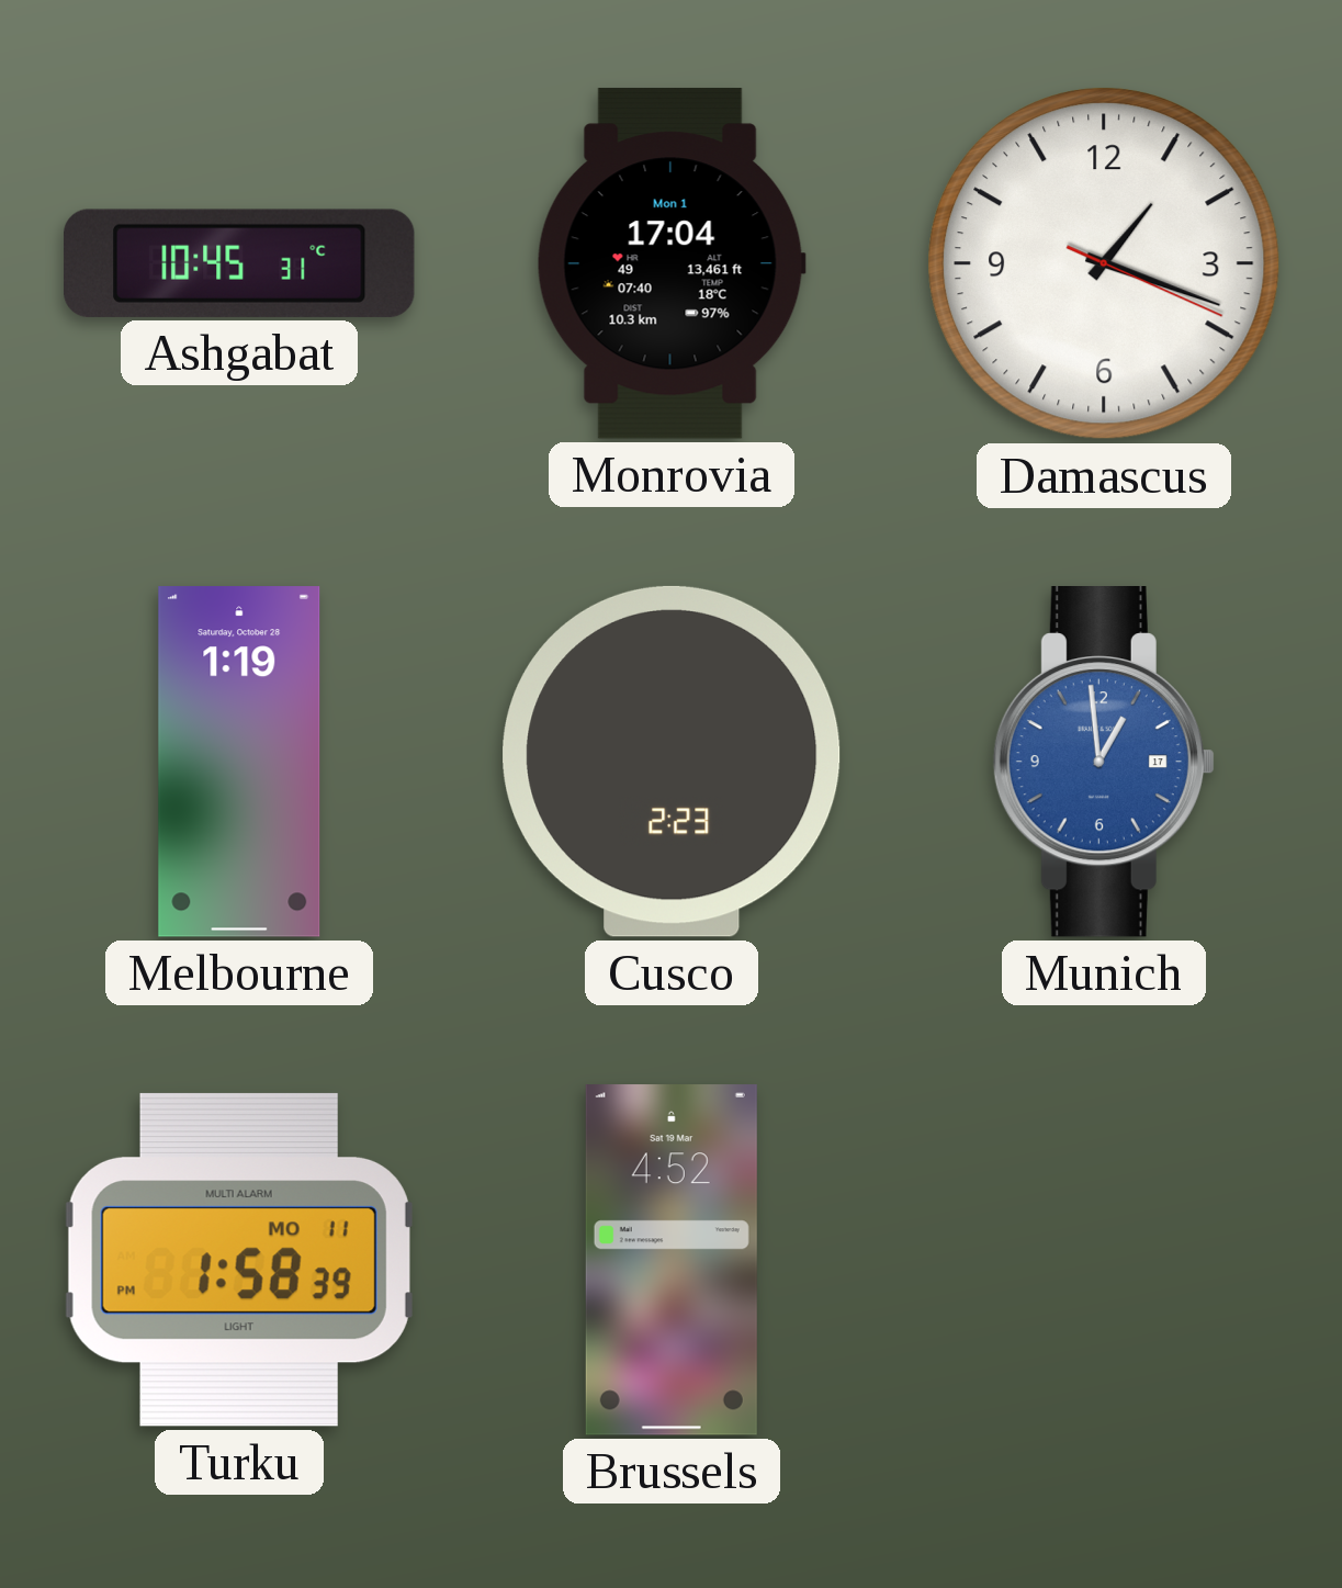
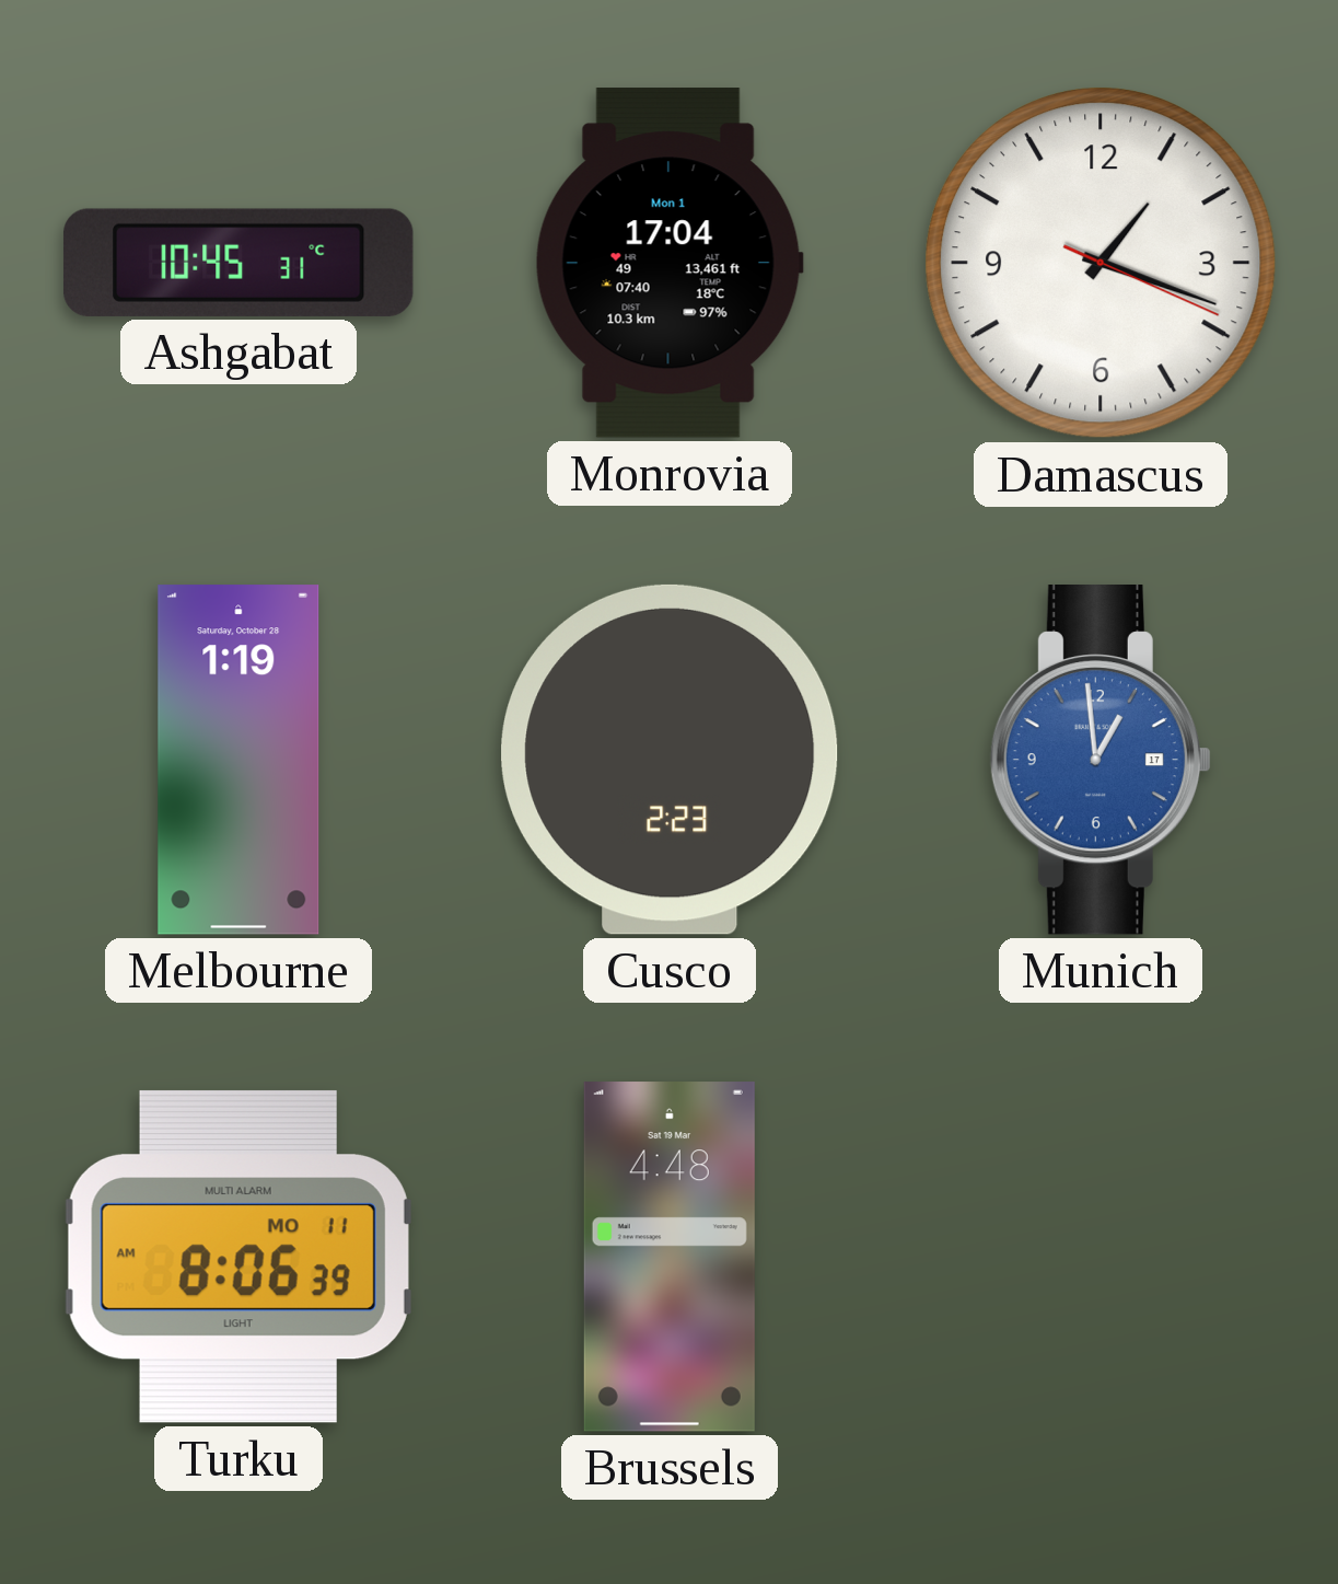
Turku: 1:58 -> 8:06 (238, 1257)
Brussels: 4:52 -> 4:48 (670, 1257)
